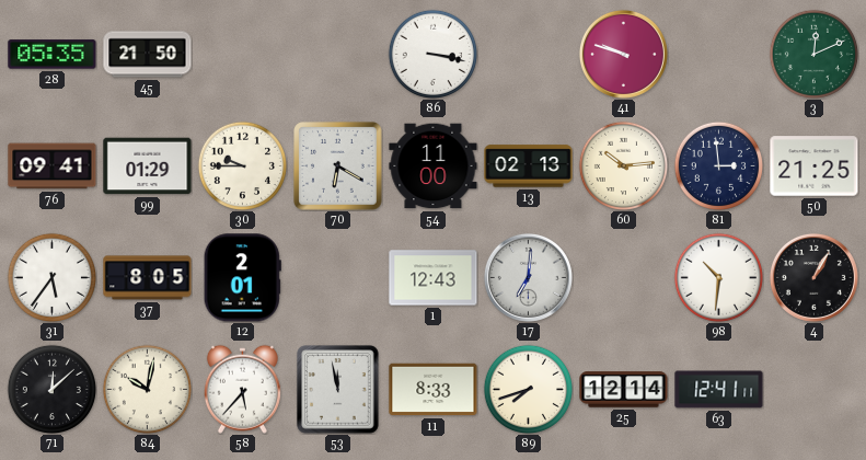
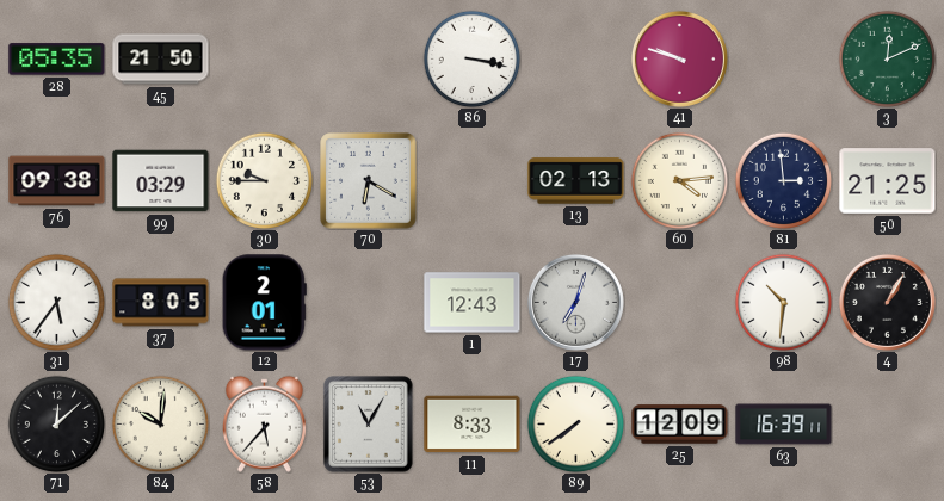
76: 09:41 -> 09:38 (57, 181)
99: 01:29 -> 03:29 (161, 181)
54: 11:00 -> none (434, 166)
60: 10:14 -> 4:14 (679, 180)
17: 7:01 -> 7:03 (575, 302)
84: 10:02 -> 10:01 (160, 423)
53: 11:58 -> 11:05 (369, 425)
89: 7:42 -> 7:39 (575, 423)
25: 12:14 -> 12:09 (680, 425)
63: 12:41 -> 16:39 (784, 425)
